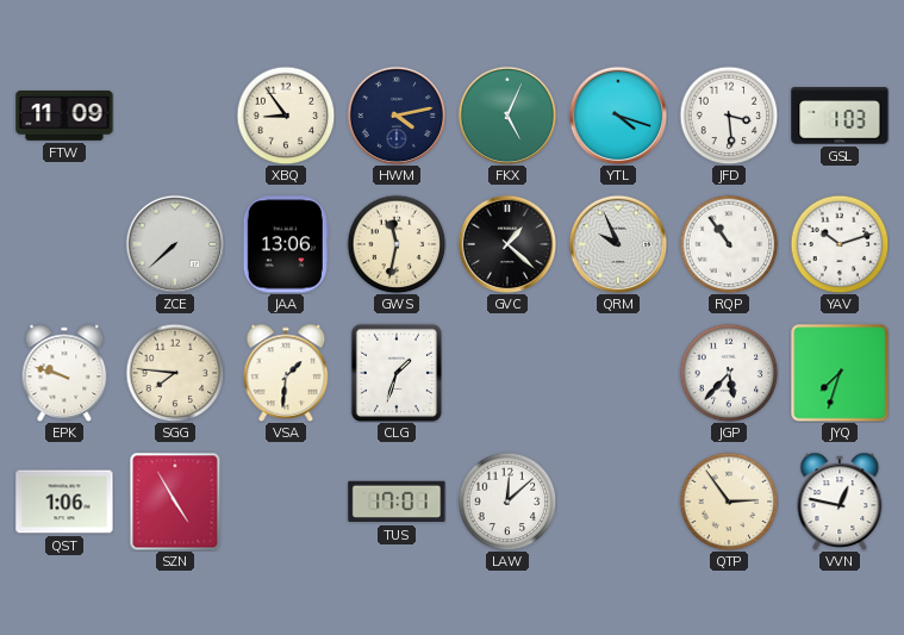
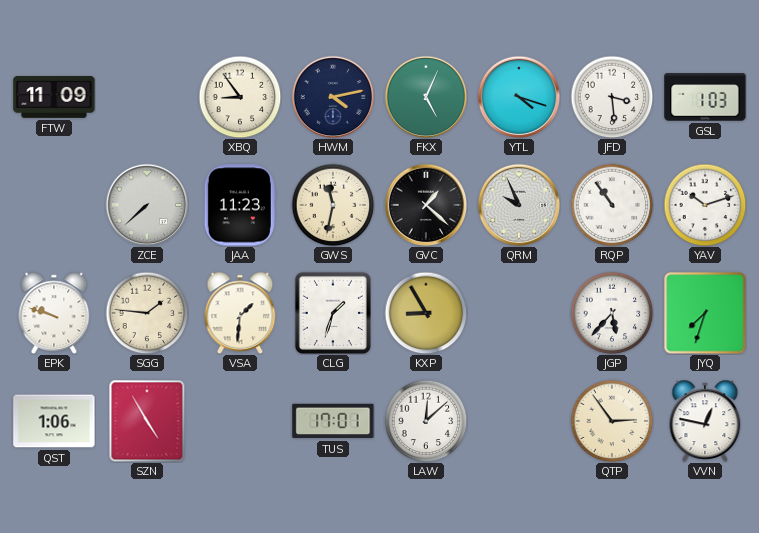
JAA: 13:06 -> 11:23 (240, 205)
SGG: 7:46 -> 1:46 (147, 313)
KXP: none -> 8:55 (426, 313)
